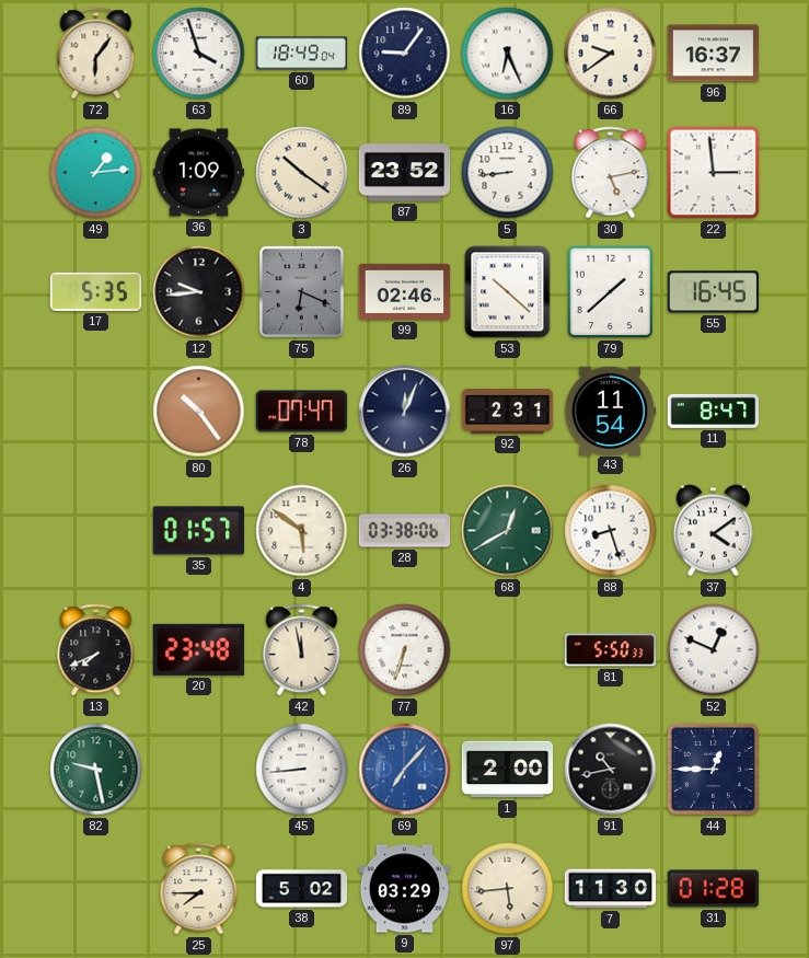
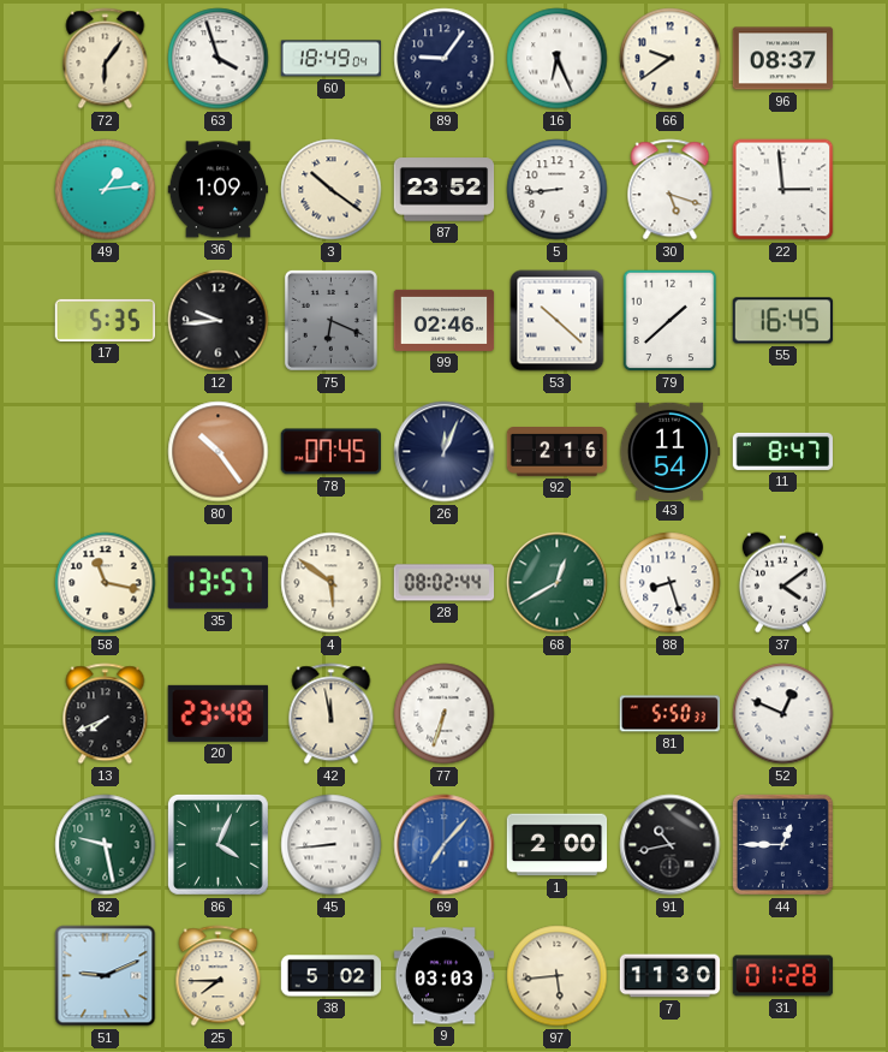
96: 16:37 -> 08:37 (783, 59)
30: 5:13 -> 5:18 (671, 190)
78: 07:47 -> 07:45 (330, 452)
92: 2:31 -> 2:16 (558, 452)
58: none -> 11:17 (106, 583)
35: 01:57 -> 13:57 (217, 583)
28: 03:38 -> 08:02 (445, 583)
86: none -> 4:04 (217, 844)
51: none -> 9:11 (106, 976)
9: 03:29 -> 03:03 (445, 976)
